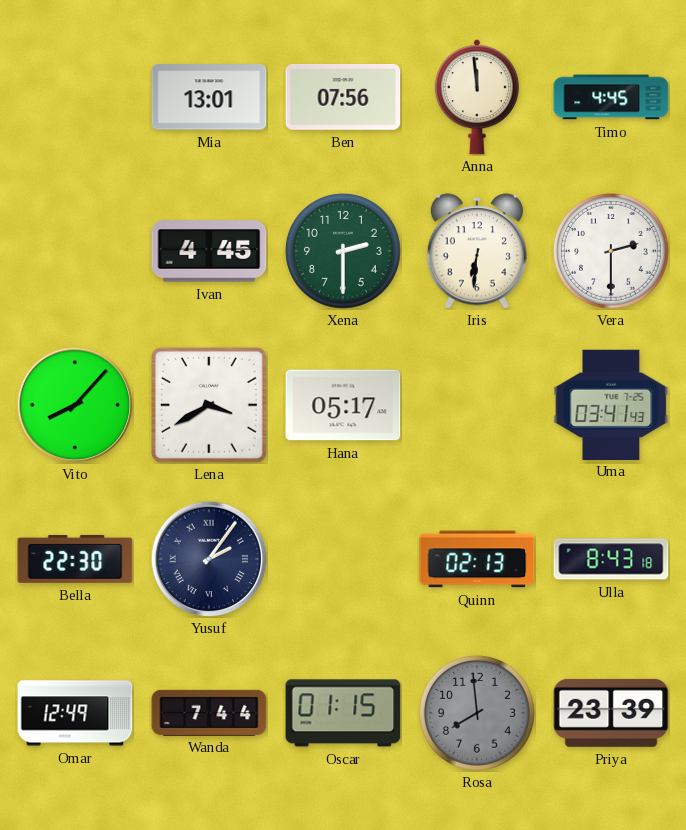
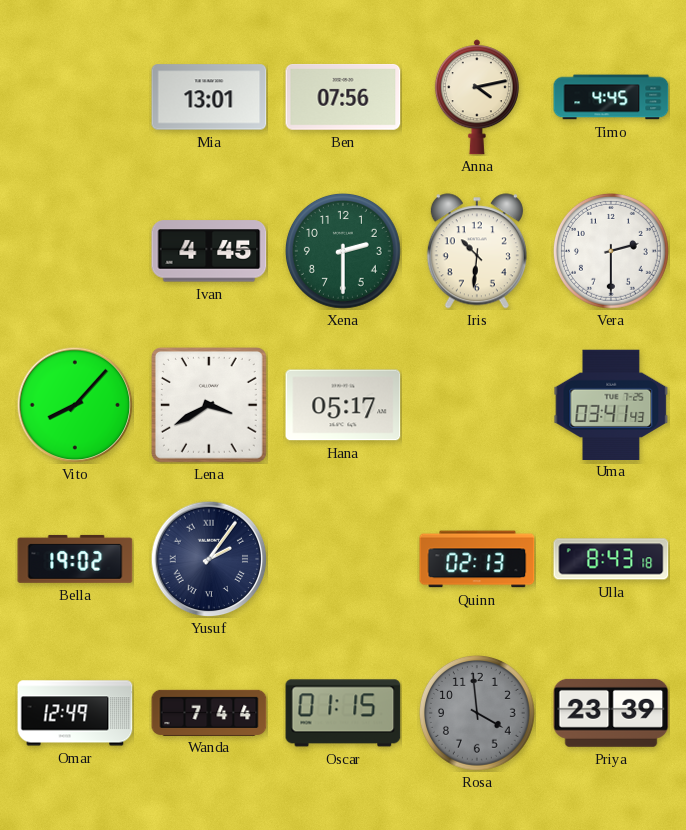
Anna: 11:59 -> 4:13 (477, 97)
Iris: 6:31 -> 10:31 (477, 251)
Bella: 22:30 -> 19:02 (75, 559)
Rosa: 7:59 -> 3:59 (477, 713)
